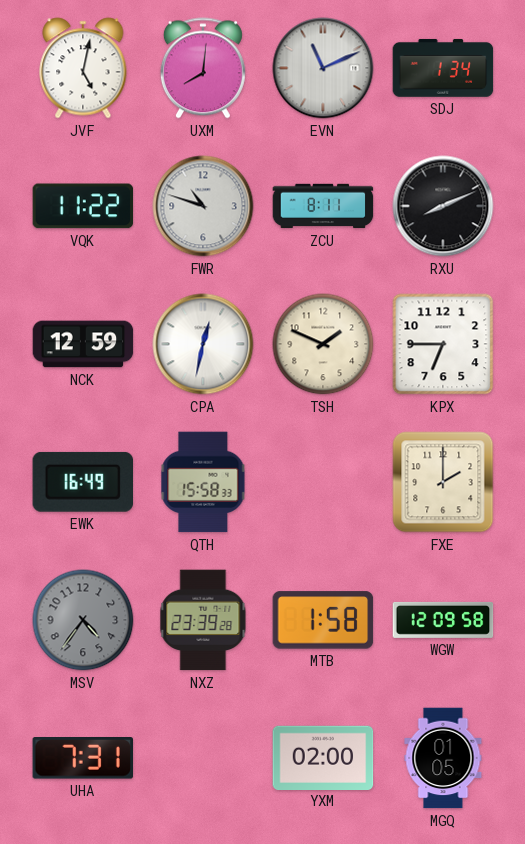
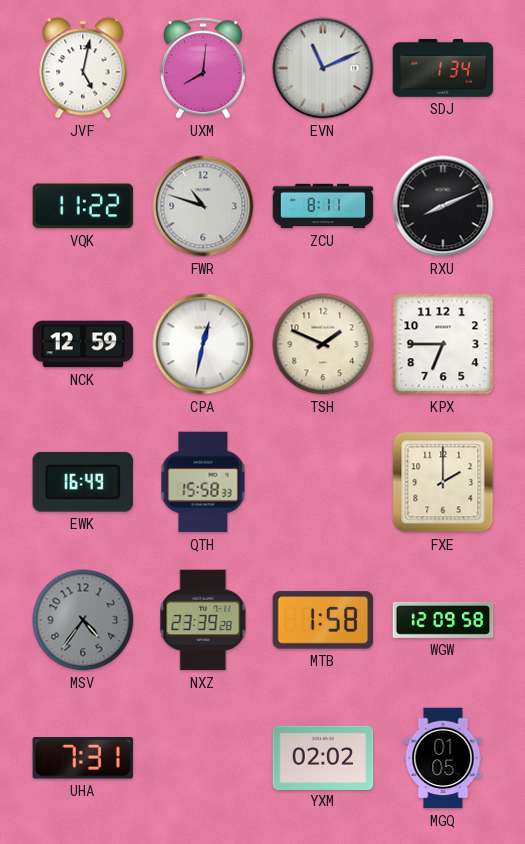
YXM: 02:00 -> 02:02 (323, 757)
